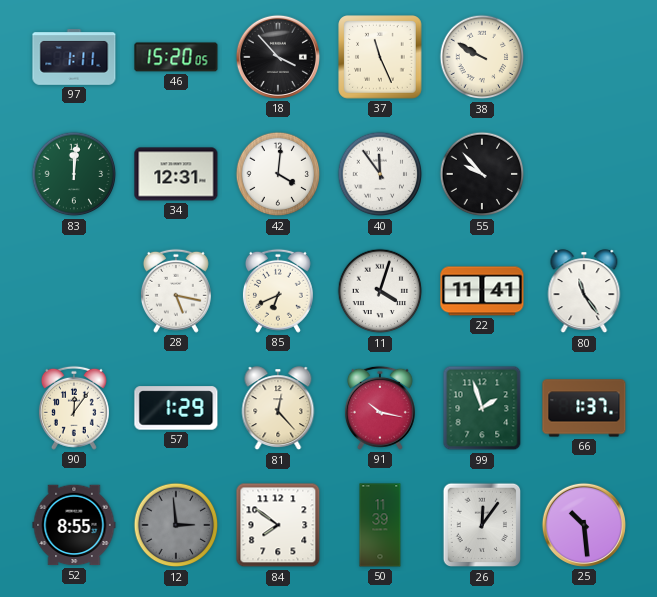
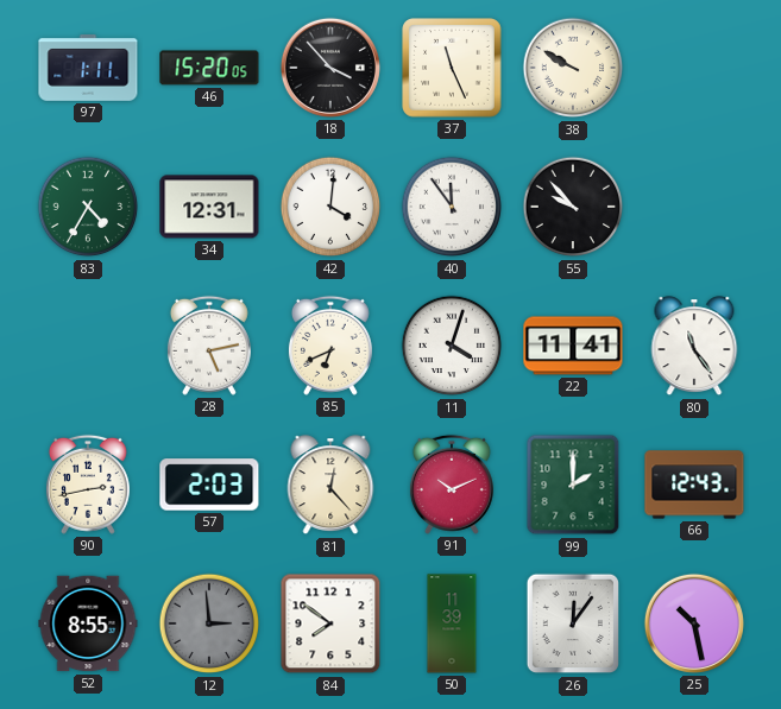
83: 12:01 -> 4:35 (88, 207)
28: 5:17 -> 5:13 (209, 346)
90: 12:06 -> 2:43 (88, 485)
57: 1:29 -> 2:03 (209, 485)
91: 10:17 -> 10:11 (452, 485)
99: 1:57 -> 2:00 (573, 485)
66: 1:37 -> 12:43 (694, 485)
25: 10:29 -> 10:28 (694, 623)
